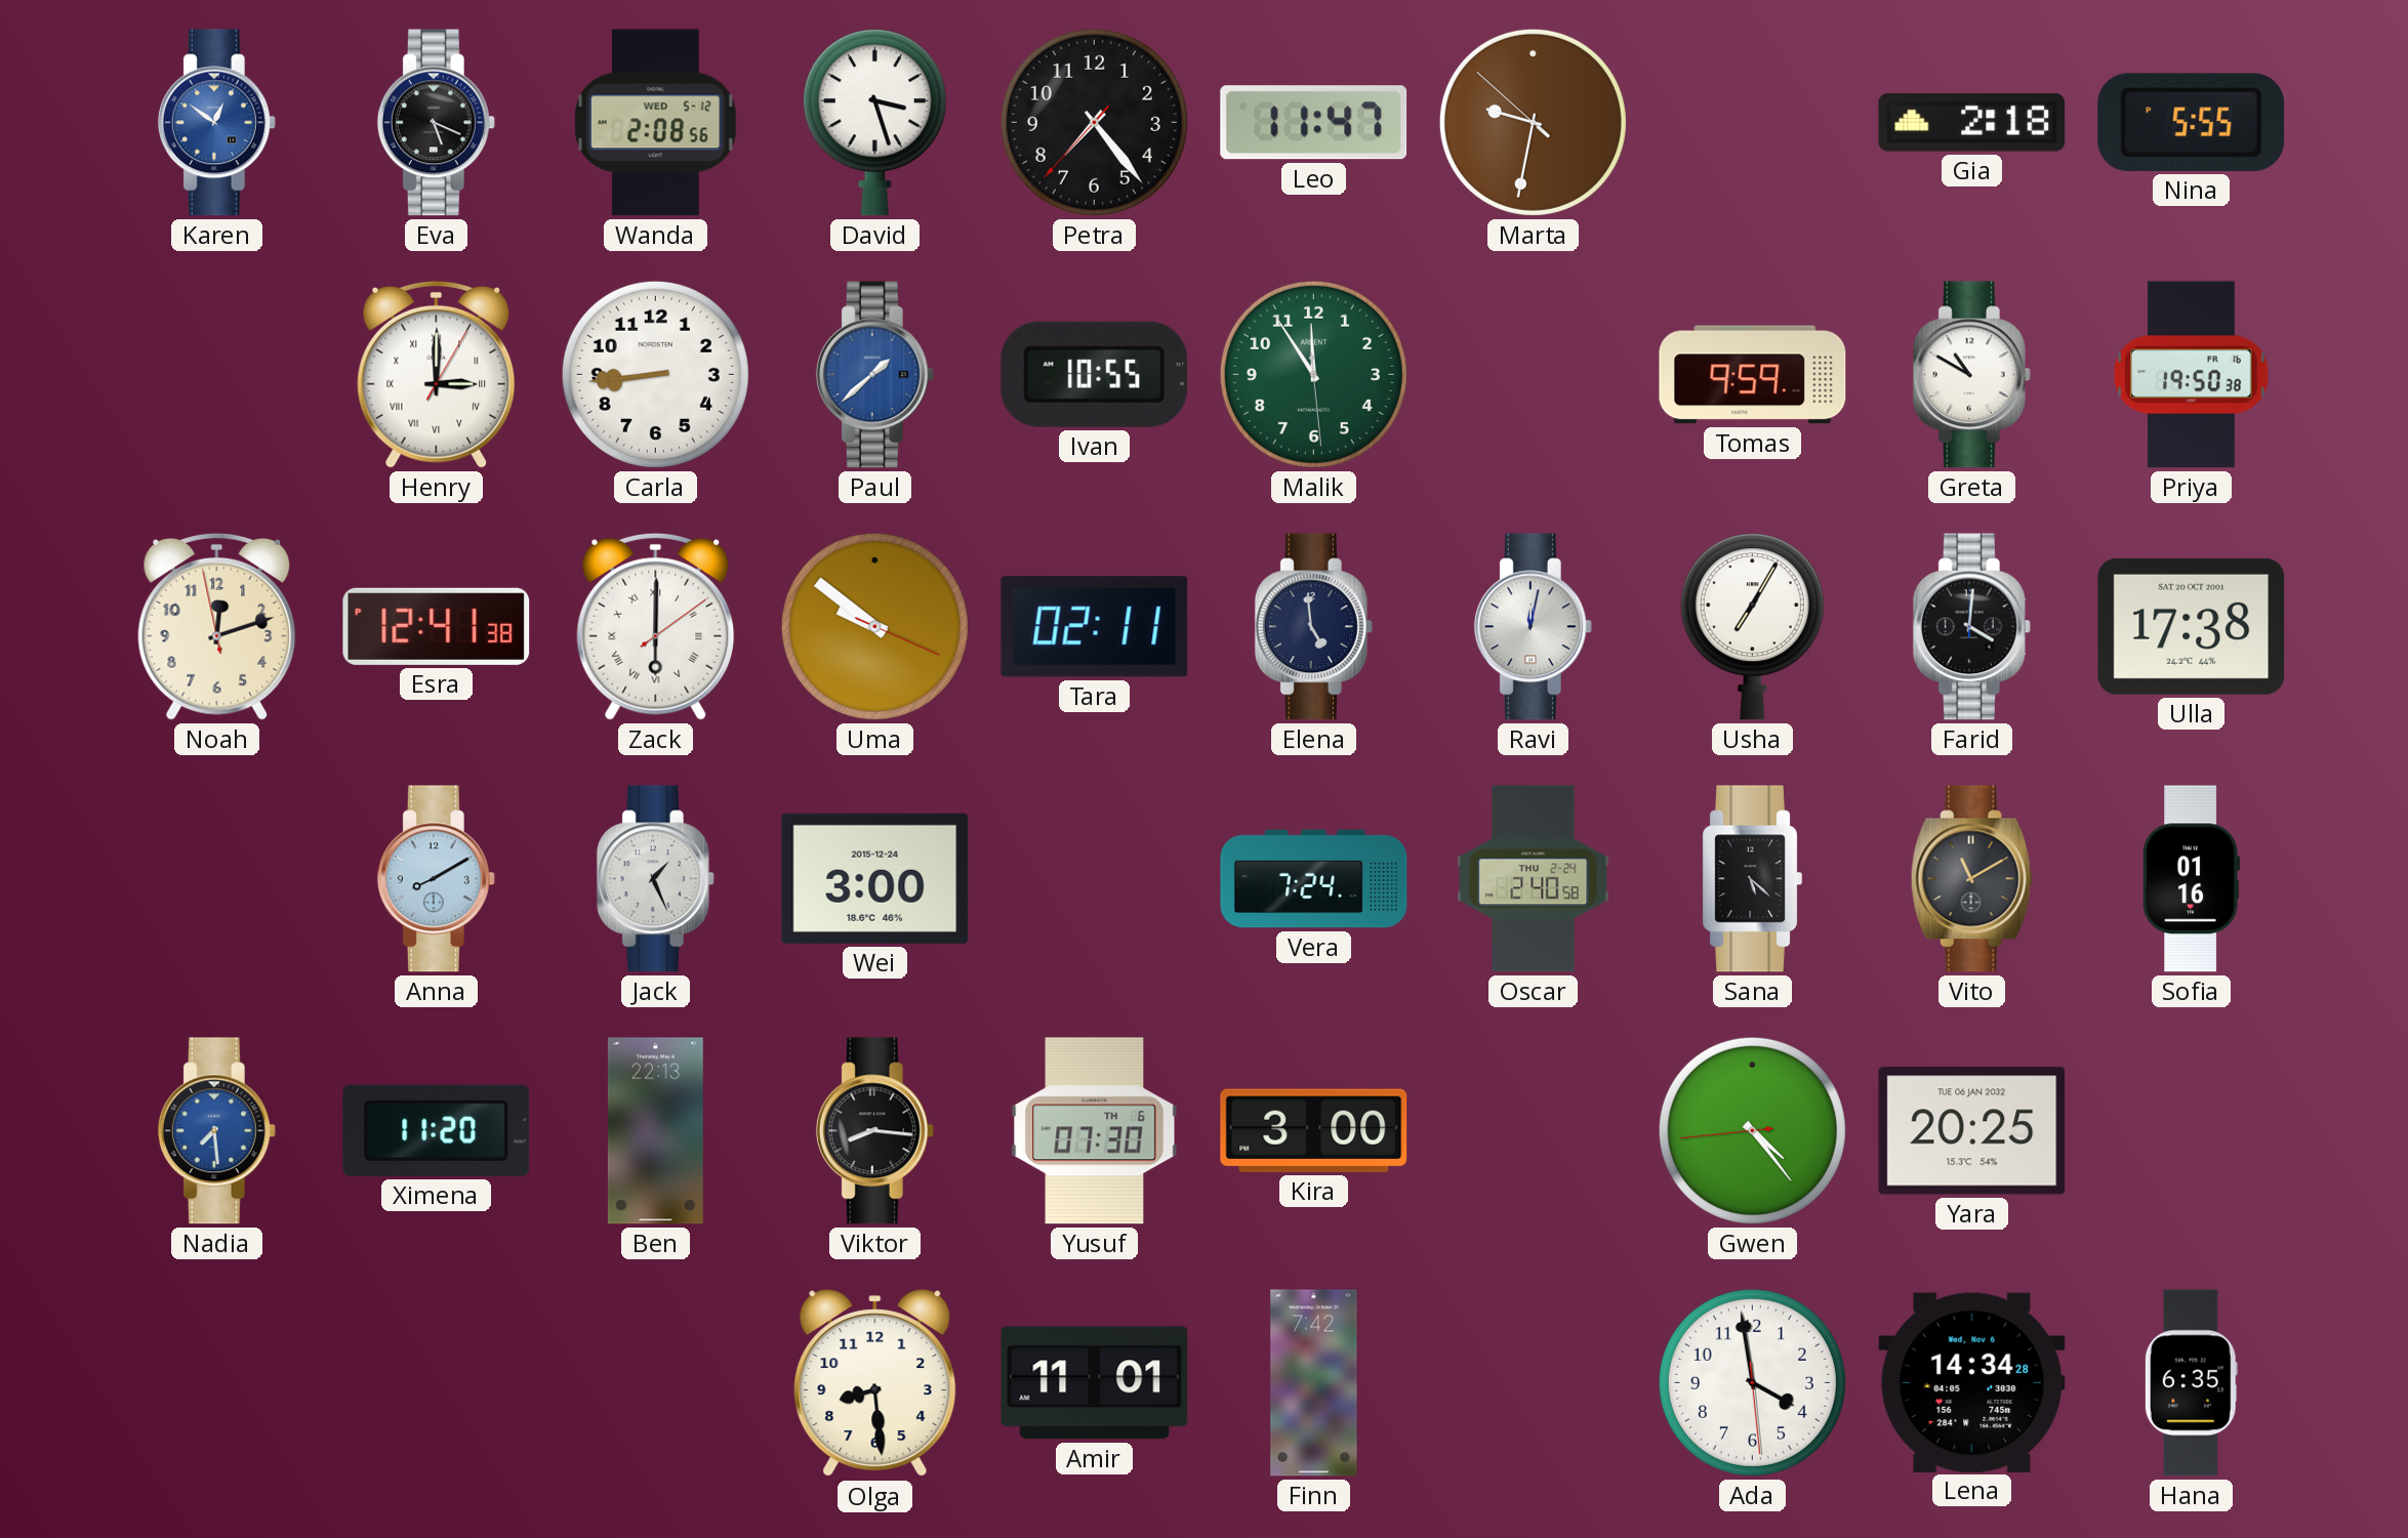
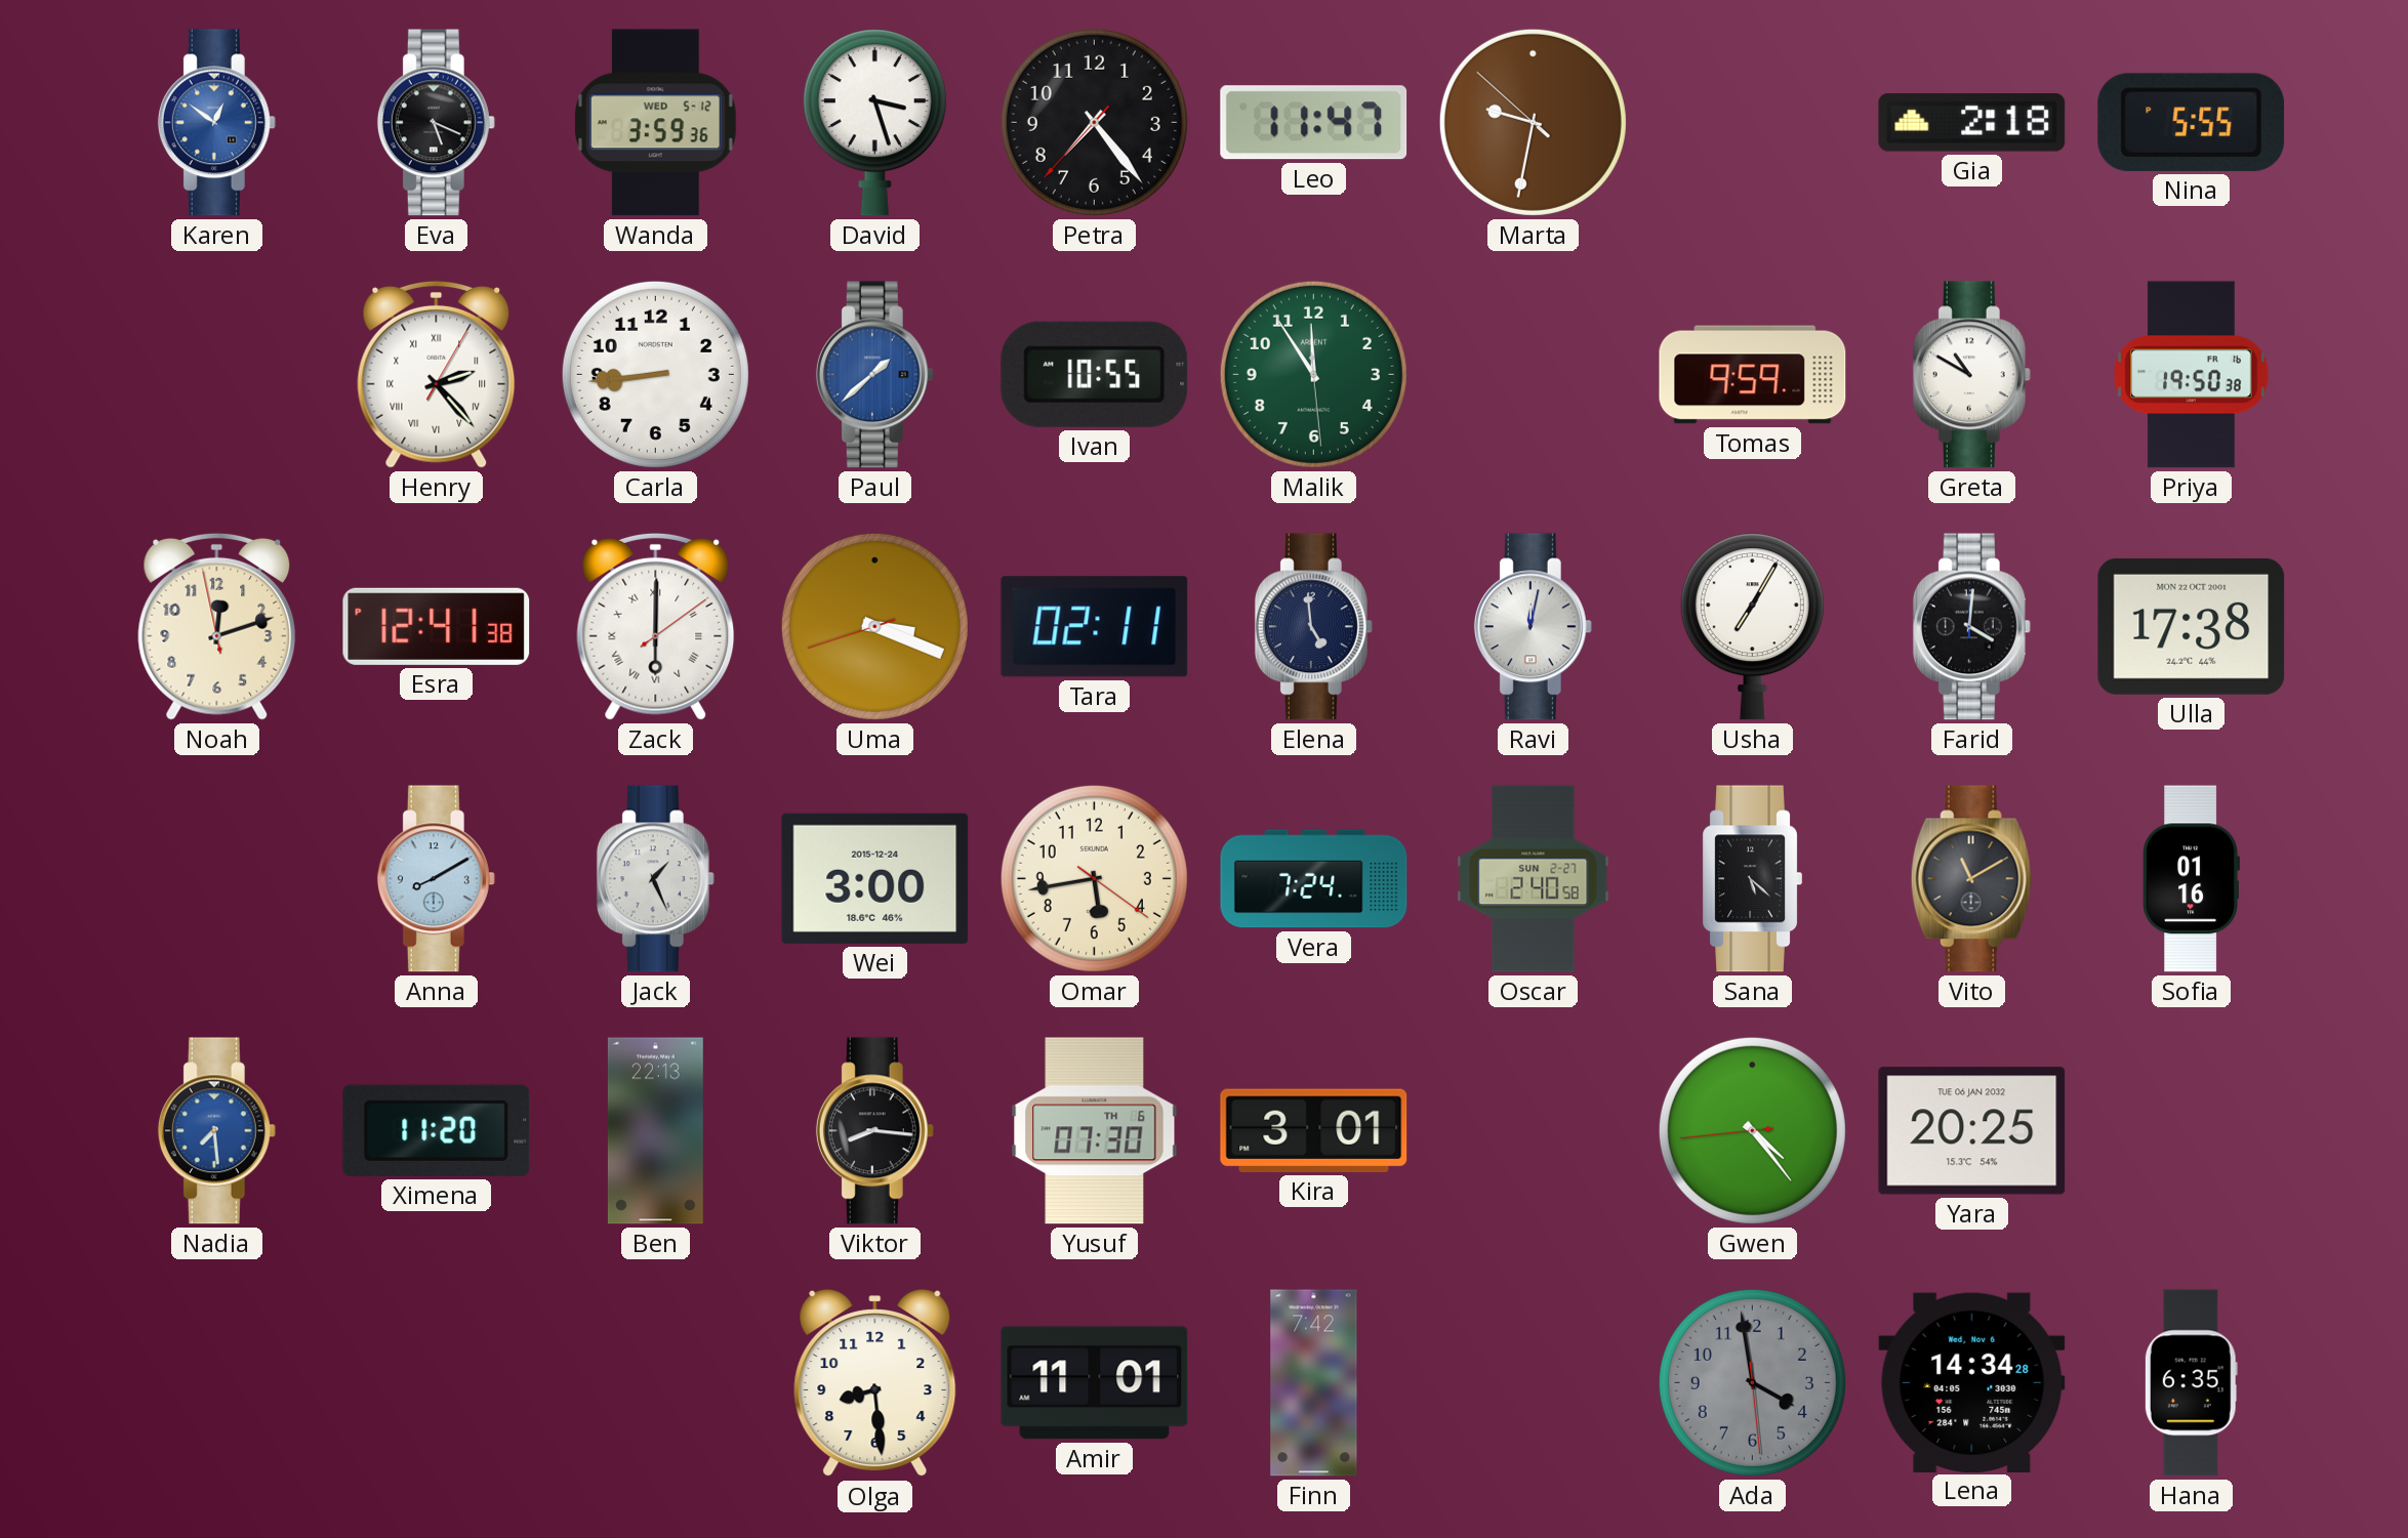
Wanda: 2:08 -> 3:59 (656, 123)
Henry: 3:00 -> 2:23 (437, 374)
Uma: 9:51 -> 3:18 (874, 626)
Ulla date: SAT 20 OCT 2001 -> MON 22 OCT 2001 (2192, 626)
Omar: none -> 5:43 (1094, 878)
Oscar date: THU 2-24 -> SUN 2-27 (1534, 879)
Kira: 3:00 -> 3:01 (1314, 1130)
Ada dial: white -> grey (1752, 1382)
